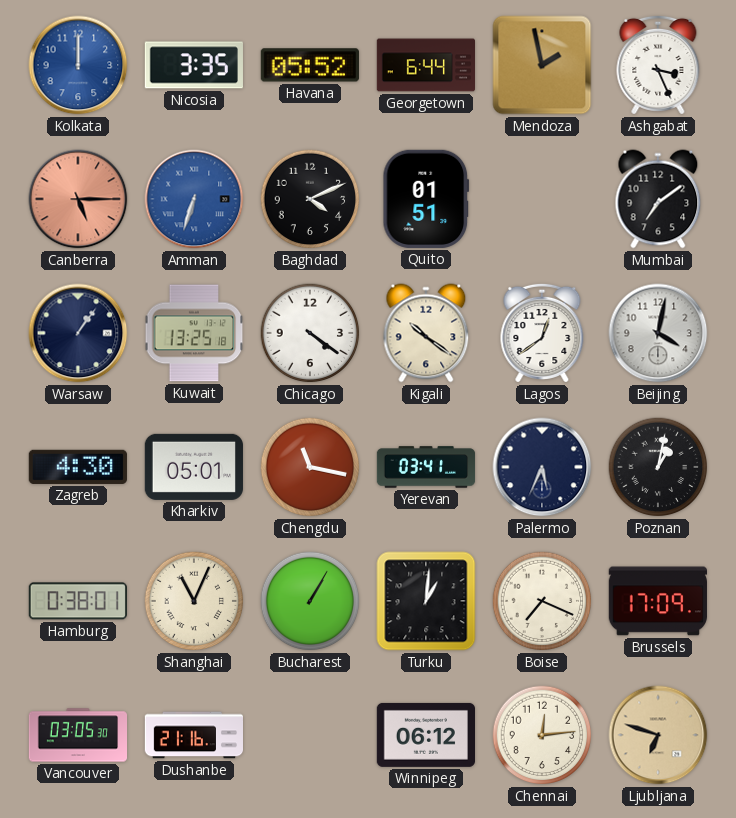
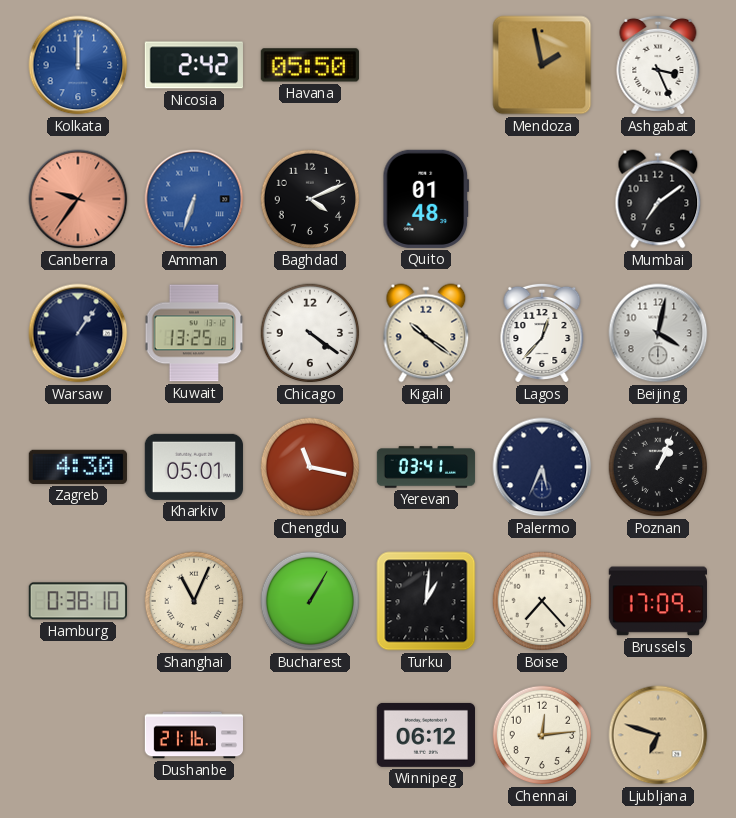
Nicosia: 3:35 -> 2:42 (194, 65)
Havana: 05:52 -> 05:50 (310, 65)
Georgetown: 6:44 -> none (426, 65)
Canberra: 5:15 -> 9:36 (78, 199)
Quito: 01:51 -> 01:48 (426, 199)
Lagos: 12:39 -> 12:37 (542, 333)
Poznan: 1:02 -> 1:04 (658, 467)
Hamburg: 0:38:01 -> 0:38:10 (78, 601)
Boise: 7:19 -> 7:23 (542, 601)
Vancouver: 03:05 -> none (78, 735)
